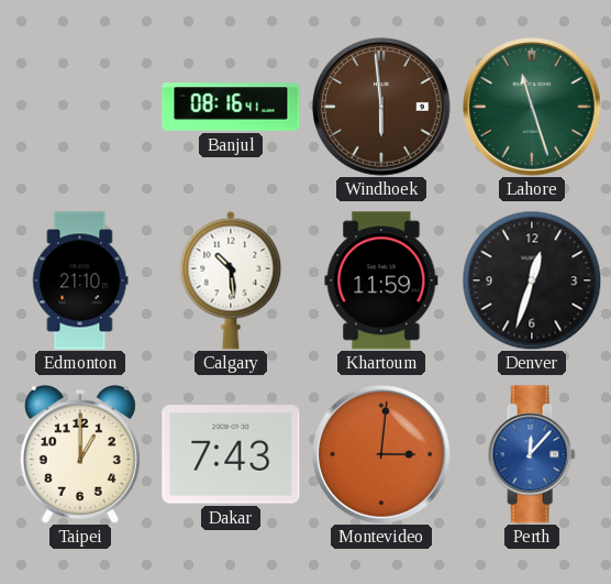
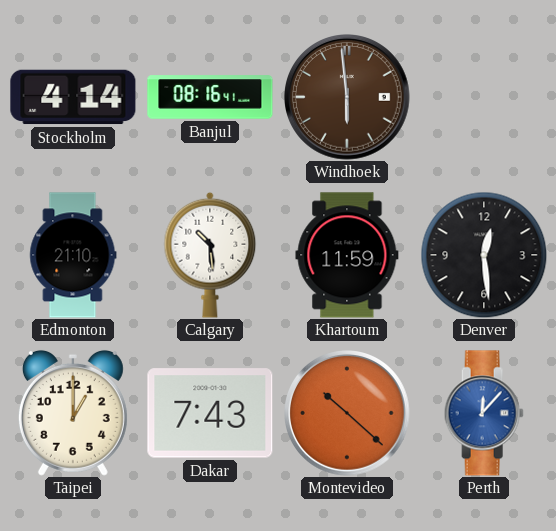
Stockholm: none -> 4:14 (73, 97)
Lahore: 11:27 -> none (532, 108)
Denver: 12:33 -> 12:29 (484, 255)
Montevideo: 3:01 -> 10:22 (347, 414)
